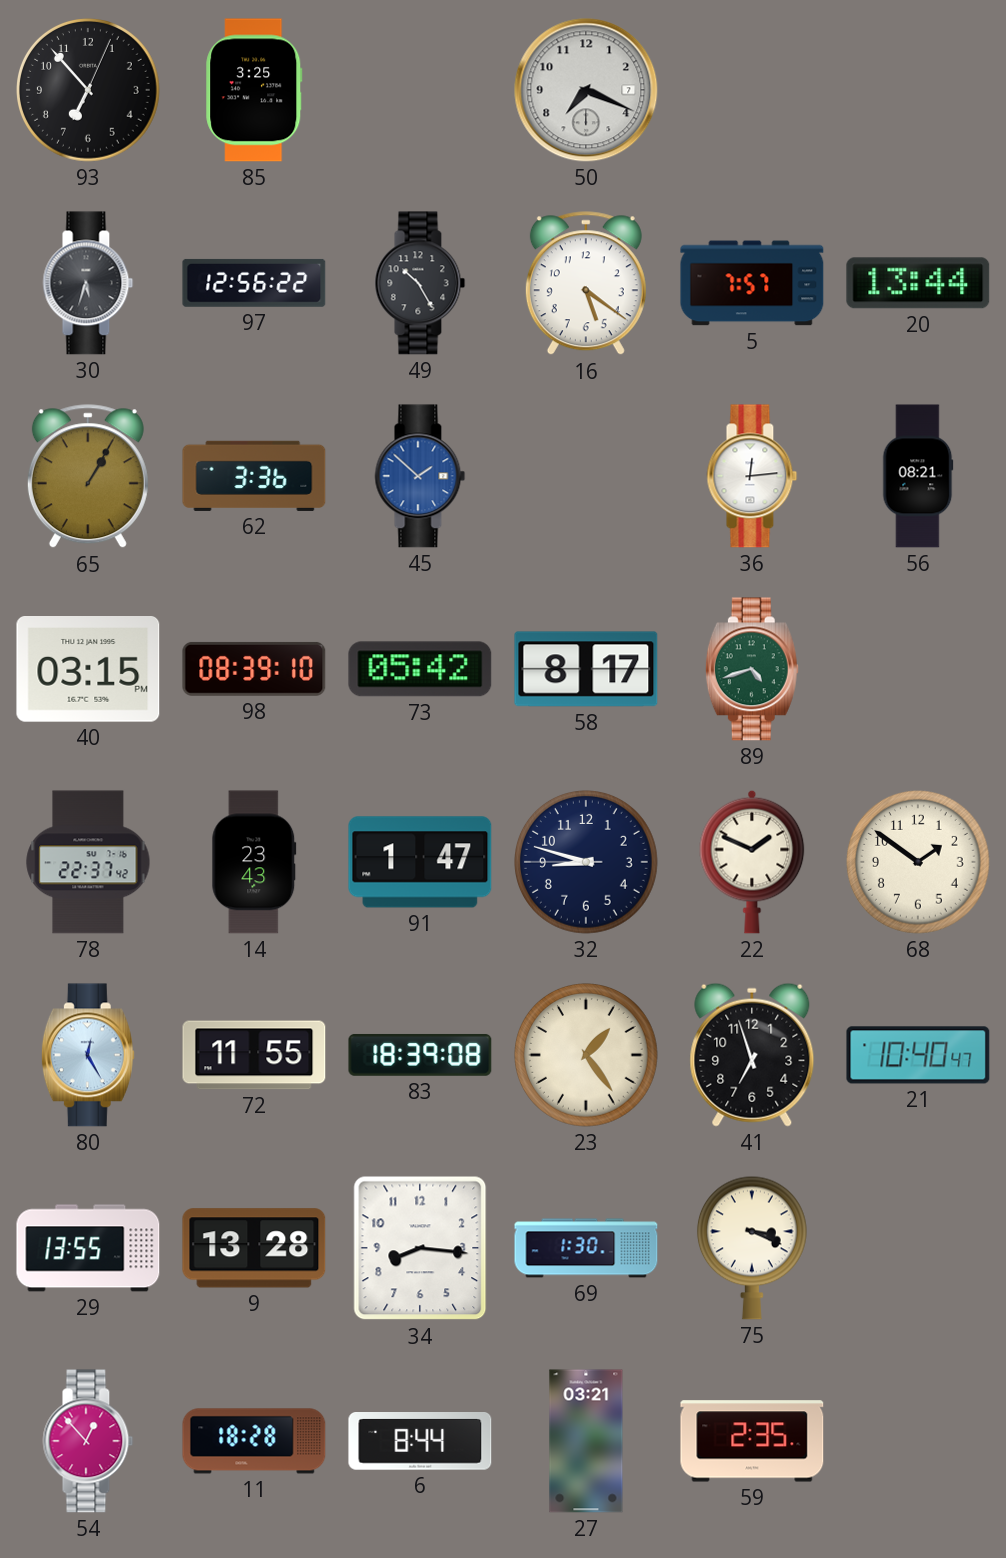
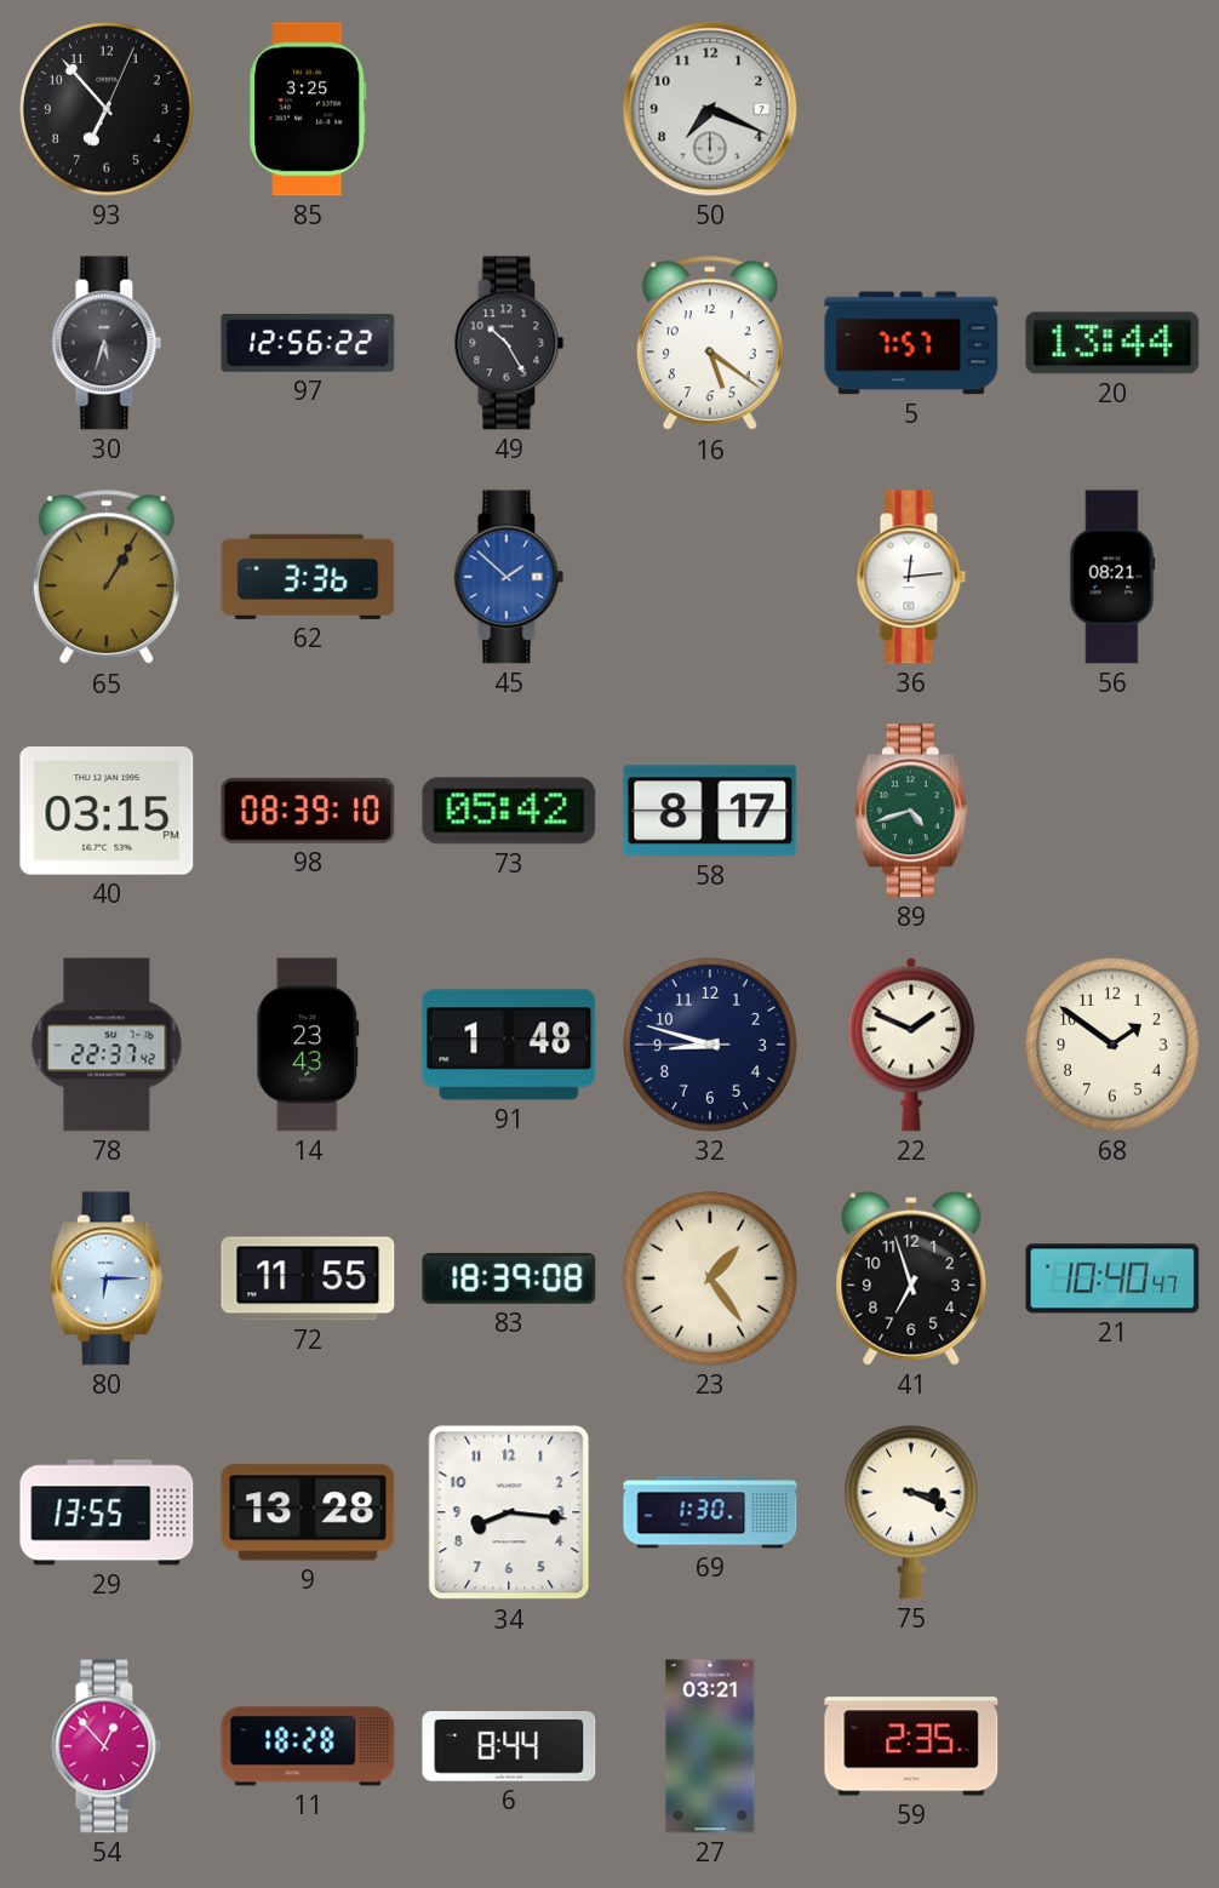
91: 1:47 -> 1:48 (509, 1045)
80: 12:25 -> 6:15 (107, 1278)
